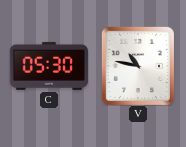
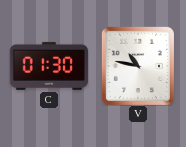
C: 05:30 -> 01:30 (49, 66)
